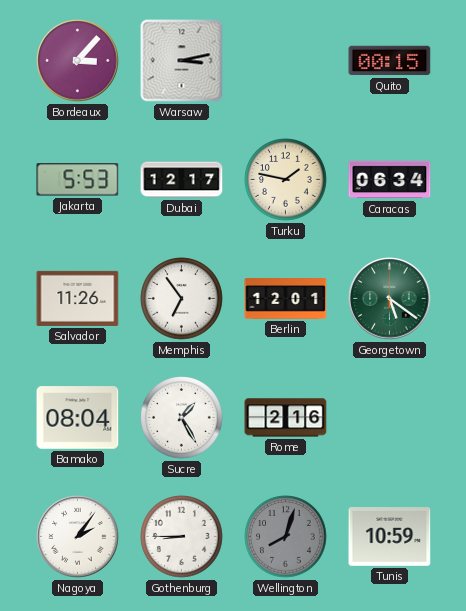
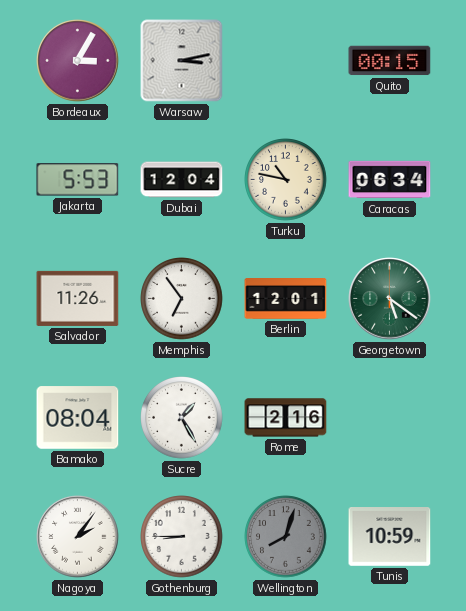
Bordeaux: 3:07 -> 3:05 (78, 61)
Dubai: 12:17 -> 12:04 (182, 180)
Turku: 1:47 -> 10:47 (286, 180)
